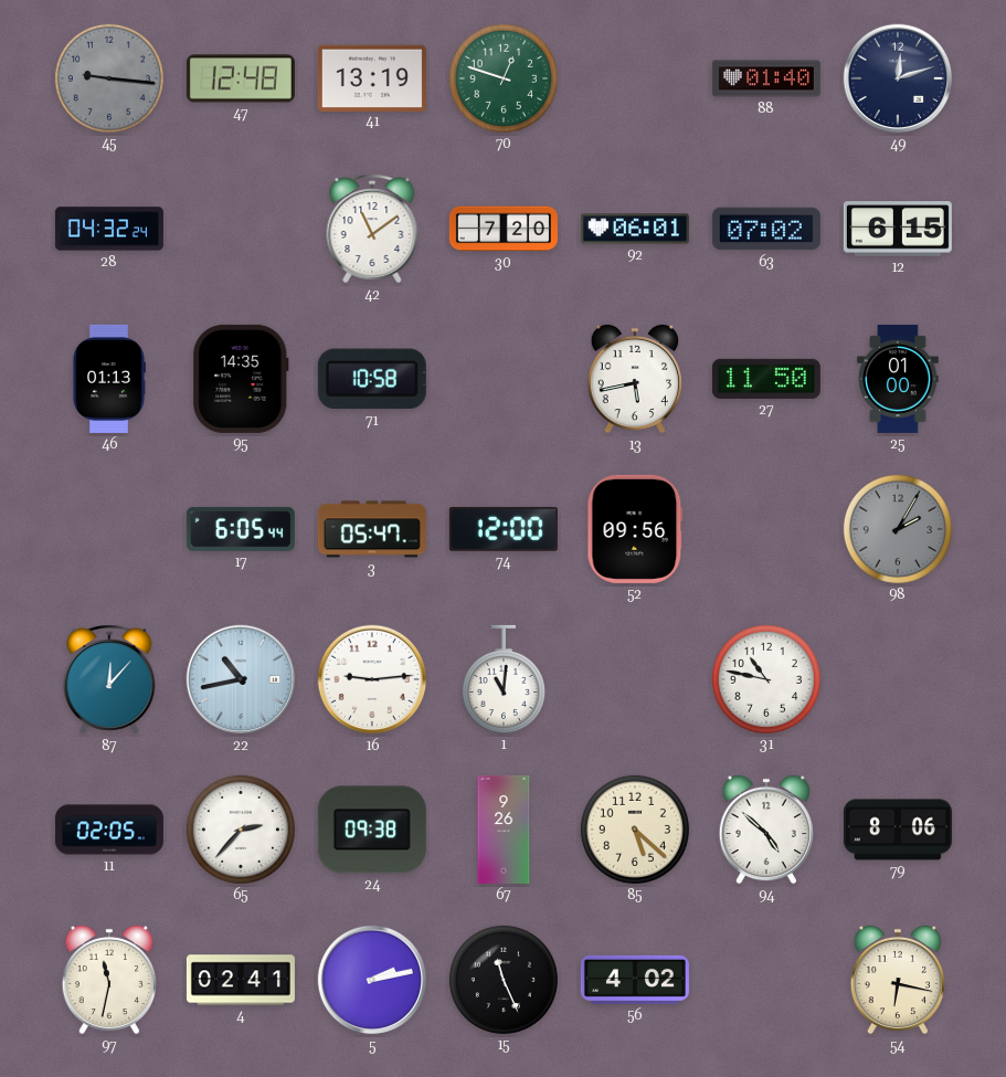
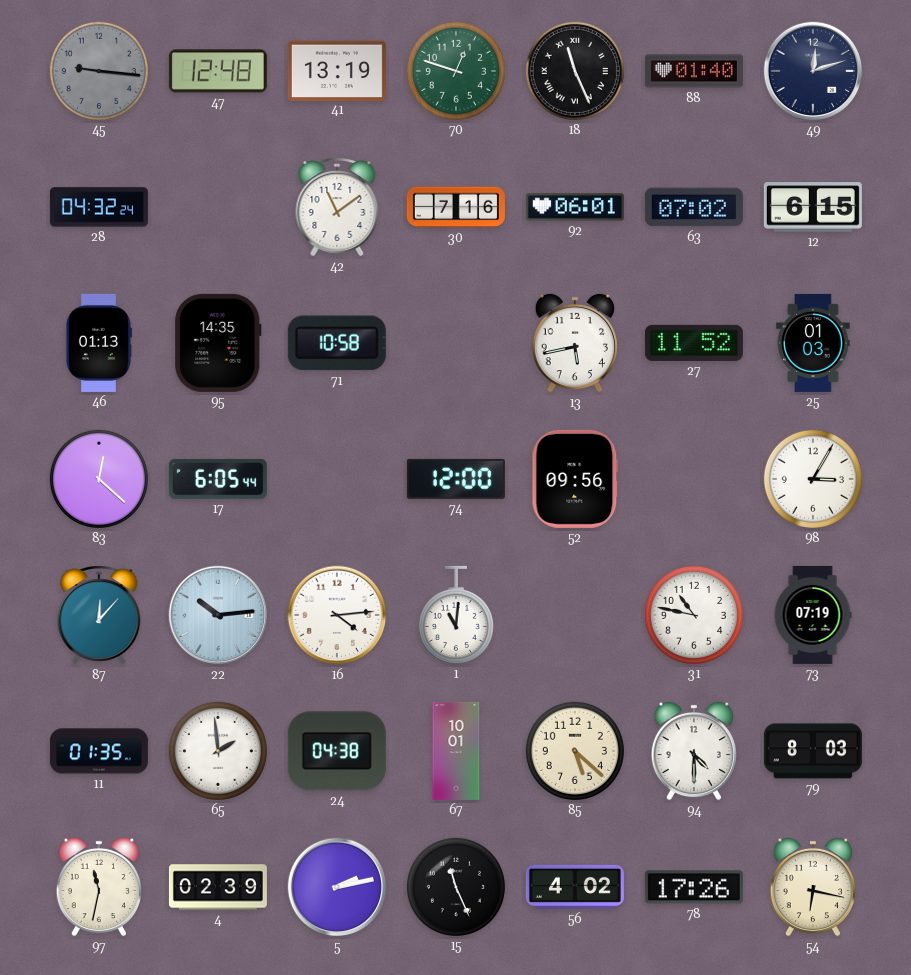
18: none -> 11:26 (575, 71)
30: 7:20 -> 7:16 (456, 207)
27: 11:50 -> 11:52 (694, 343)
25: 01:00 -> 01:03 (813, 343)
83: none -> 12:22 (99, 479)
3: 05:47 -> none (372, 529)
98: 2:05 -> 3:05 (813, 479)
98 dial: grey -> white (813, 479)
22: 10:43 -> 10:14 (218, 615)
16: 9:14 -> 4:14 (337, 615)
73: none -> 07:19 (813, 615)
11: 02:05 -> 01:35 (99, 751)
65: 2:37 -> 1:59 (218, 751)
24: 09:38 -> 04:38 (337, 751)
67: 9:26 -> 10:01 (456, 751)
94: 4:52 -> 4:30 (694, 751)
79: 8:06 -> 8:03 (813, 751)
4: 02:41 -> 02:39 (218, 887)
78: none -> 17:26 (694, 887)
